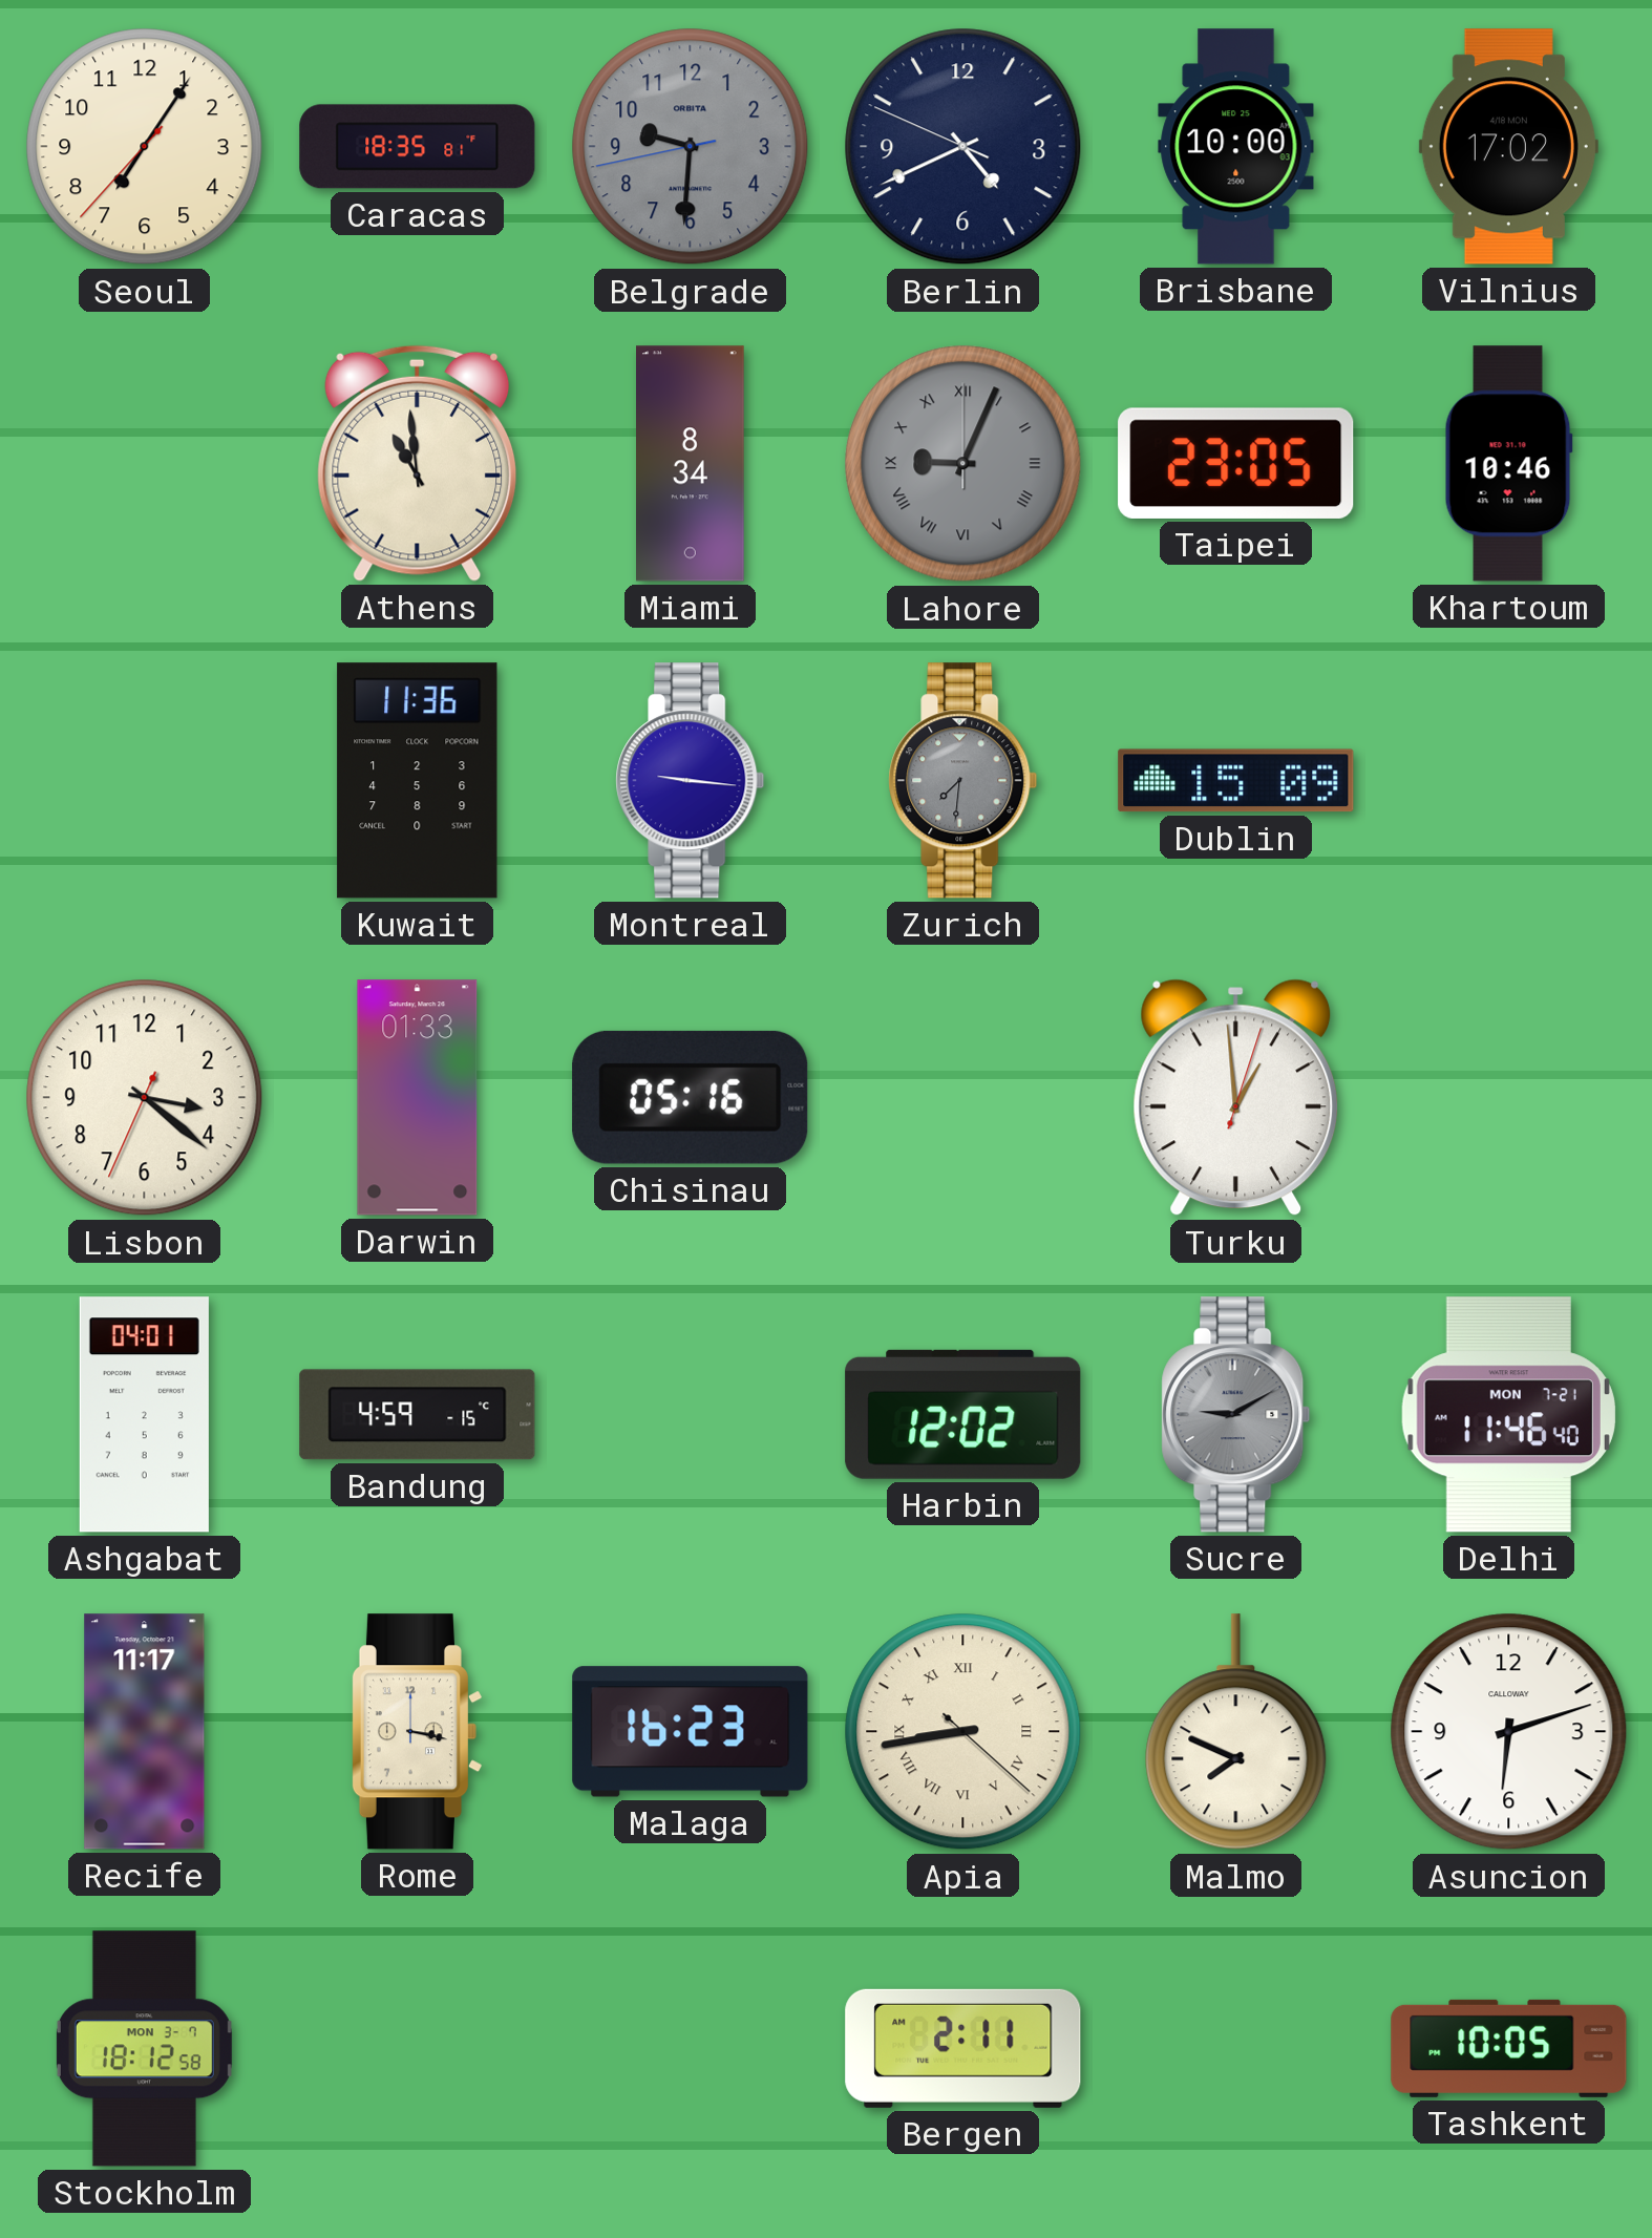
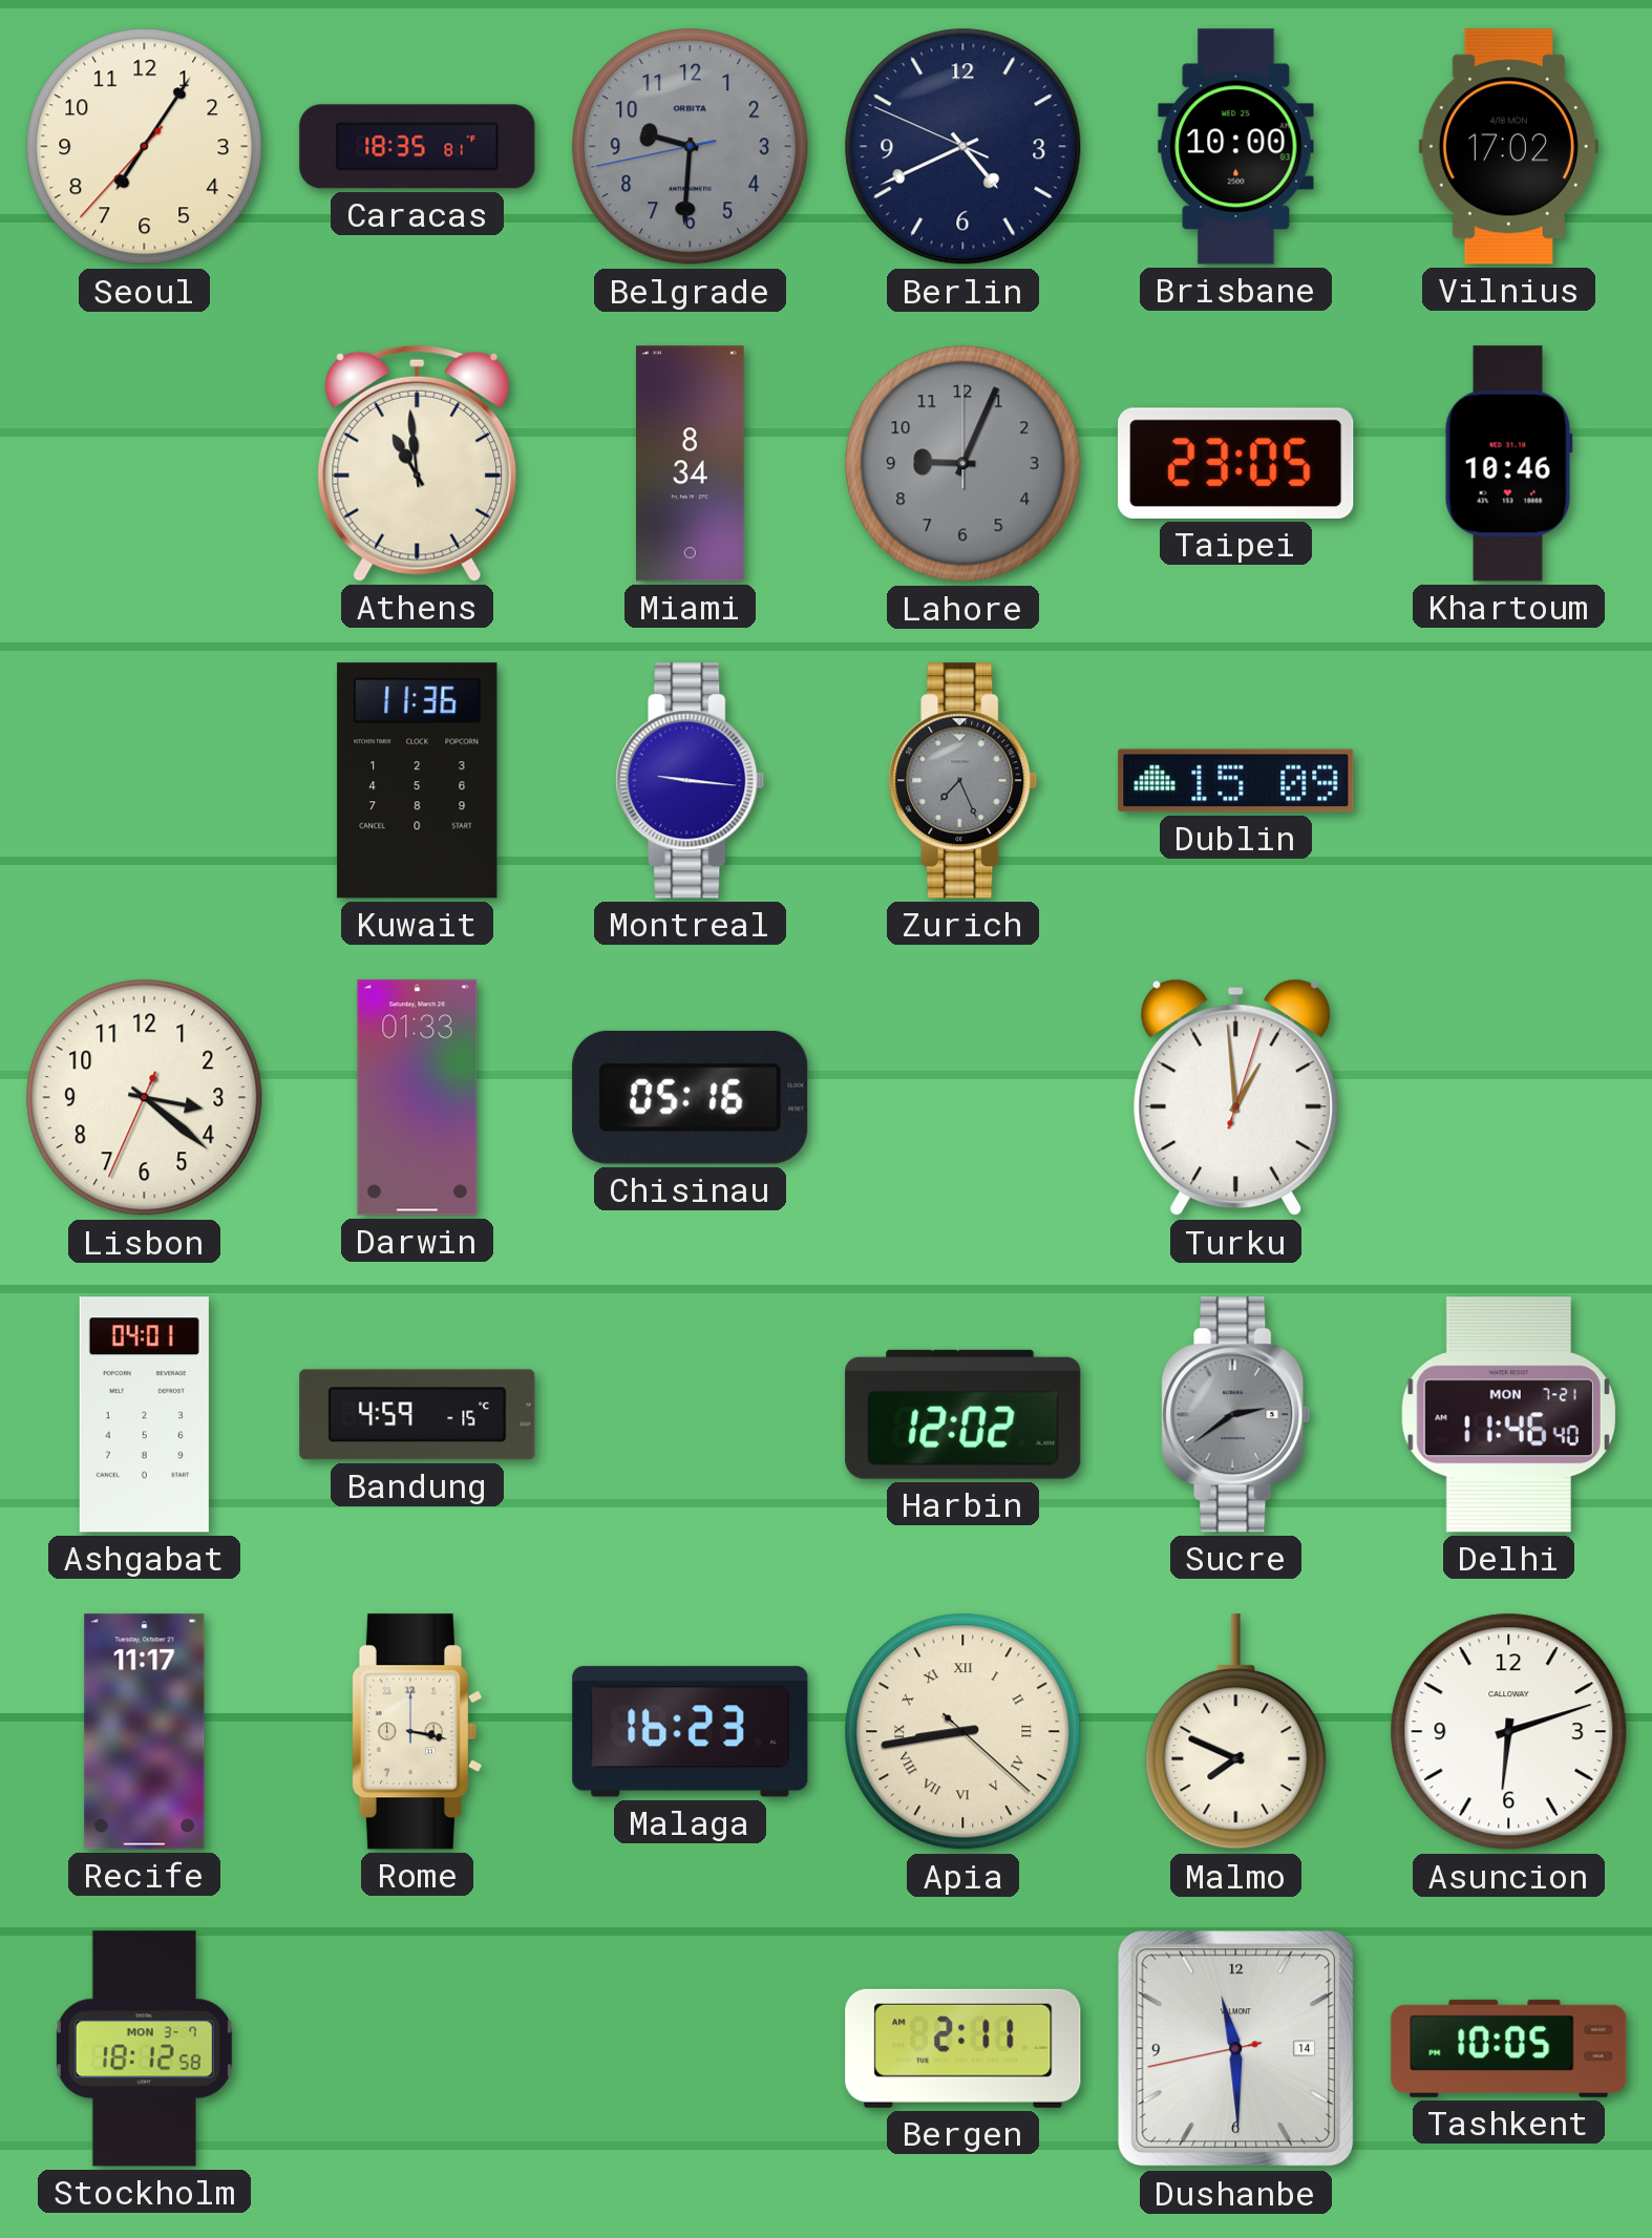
Lahore numerals: Roman -> Arabic (963, 464)
Zurich: 7:31 -> 7:26 (963, 781)
Sucre: 9:10 -> 2:39 (1236, 1415)
Dushanbe: none -> 11:29 (1236, 2049)
